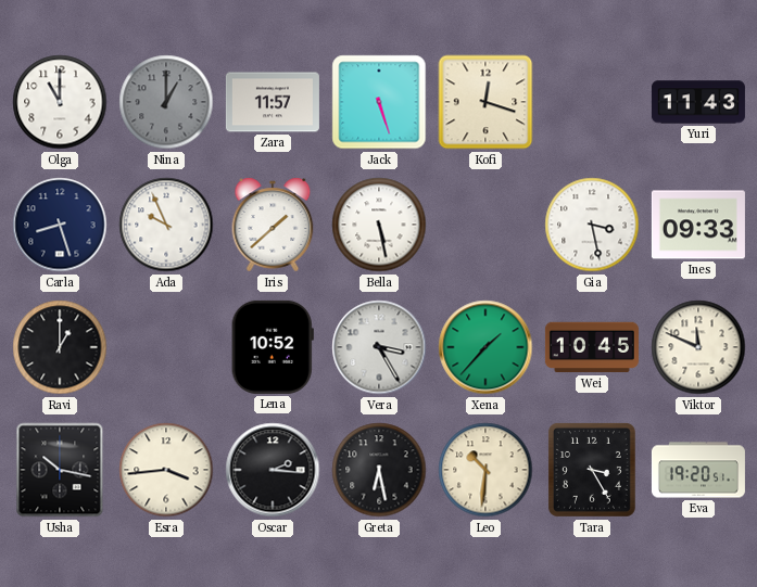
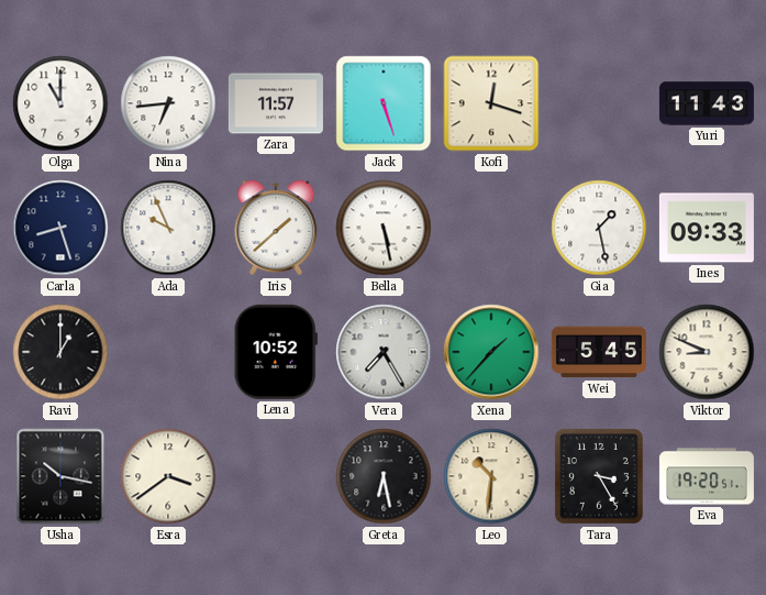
Nina: 1:00 -> 6:44 (168, 103)
Nina dial: grey -> white (168, 103)
Gia: 3:28 -> 1:28 (599, 228)
Vera: 3:25 -> 7:25 (384, 352)
Wei: 10:45 -> 5:45 (599, 352)
Viktor: 11:49 -> 8:49 (707, 352)
Esra: 3:44 -> 3:39 (168, 476)
Oscar: 2:16 -> none (273, 470)
